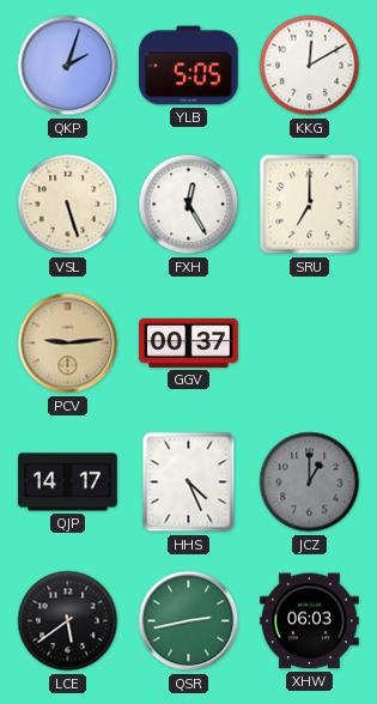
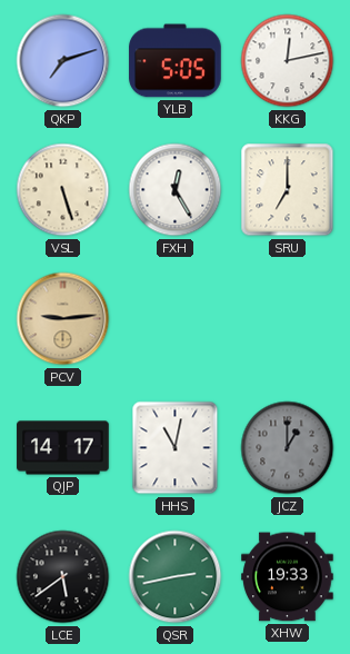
QKP: 2:03 -> 7:12 (63, 61)
KKG: 12:10 -> 12:13 (288, 61)
GGV: 00:37 -> none (189, 342)
HHS: 4:26 -> 11:02 (176, 448)
XHW: 06:03 -> 19:33 (288, 577)
